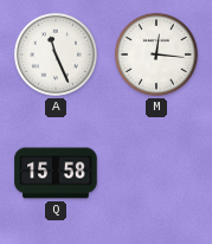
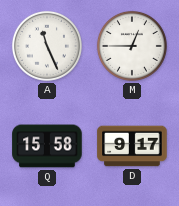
M: 12:16 -> 12:45 (132, 46)
D: none -> 9:17 (132, 146)
